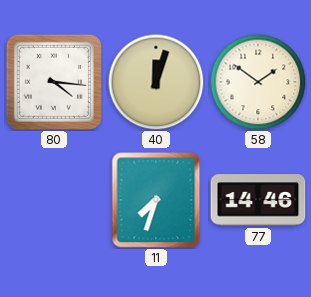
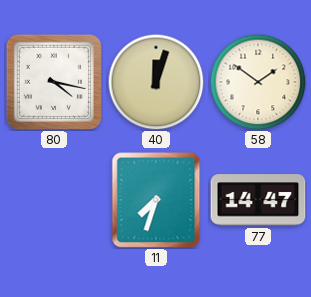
80: 4:16 -> 4:17 (54, 82)
77: 14:46 -> 14:47 (258, 200)
